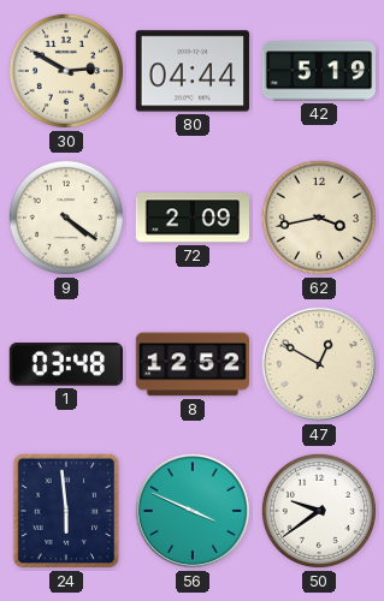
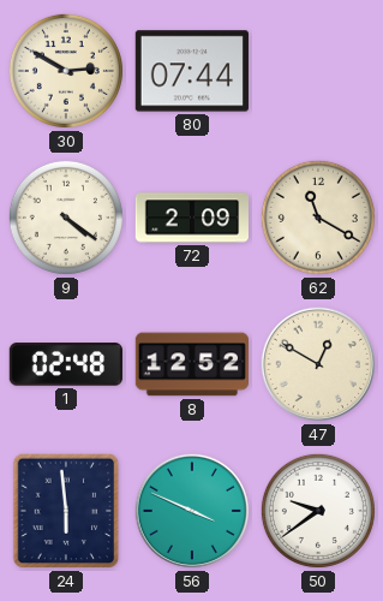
80: 04:44 -> 07:44 (192, 71)
42: 5:19 -> none (318, 71)
62: 3:43 -> 11:20 (318, 218)
1: 03:48 -> 02:48 (66, 364)
